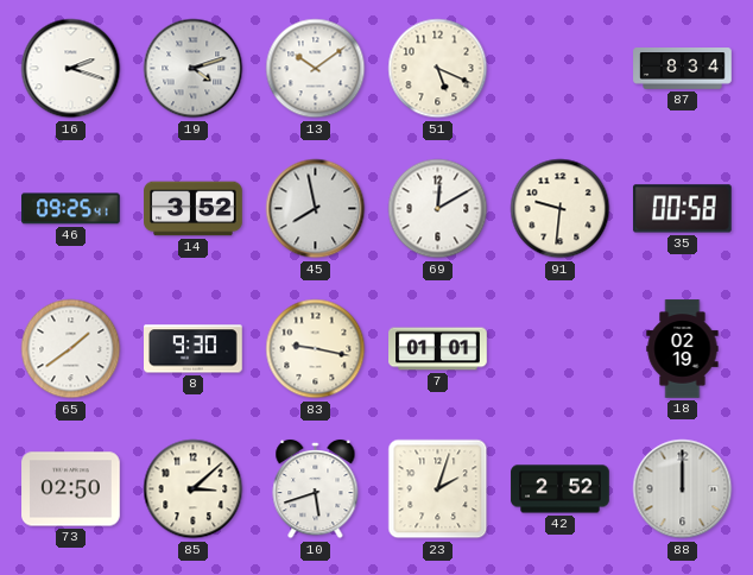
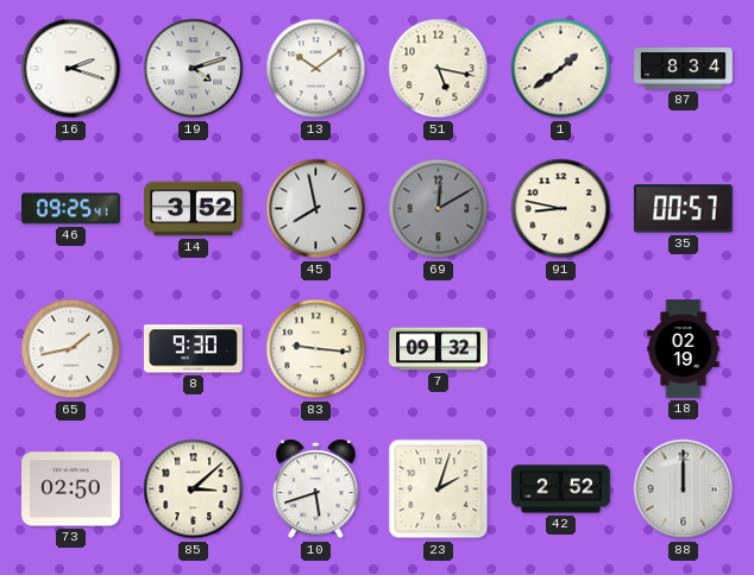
51: 5:19 -> 5:17 (439, 69)
1: none -> 1:39 (561, 69)
69 dial: white -> grey (439, 209)
91: 9:31 -> 8:47 (561, 209)
35: 00:58 -> 00:57 (684, 209)
65: 1:39 -> 1:43 (71, 349)
83: 9:17 -> 9:16 (316, 349)
7: 01:01 -> 09:32 (439, 349)
